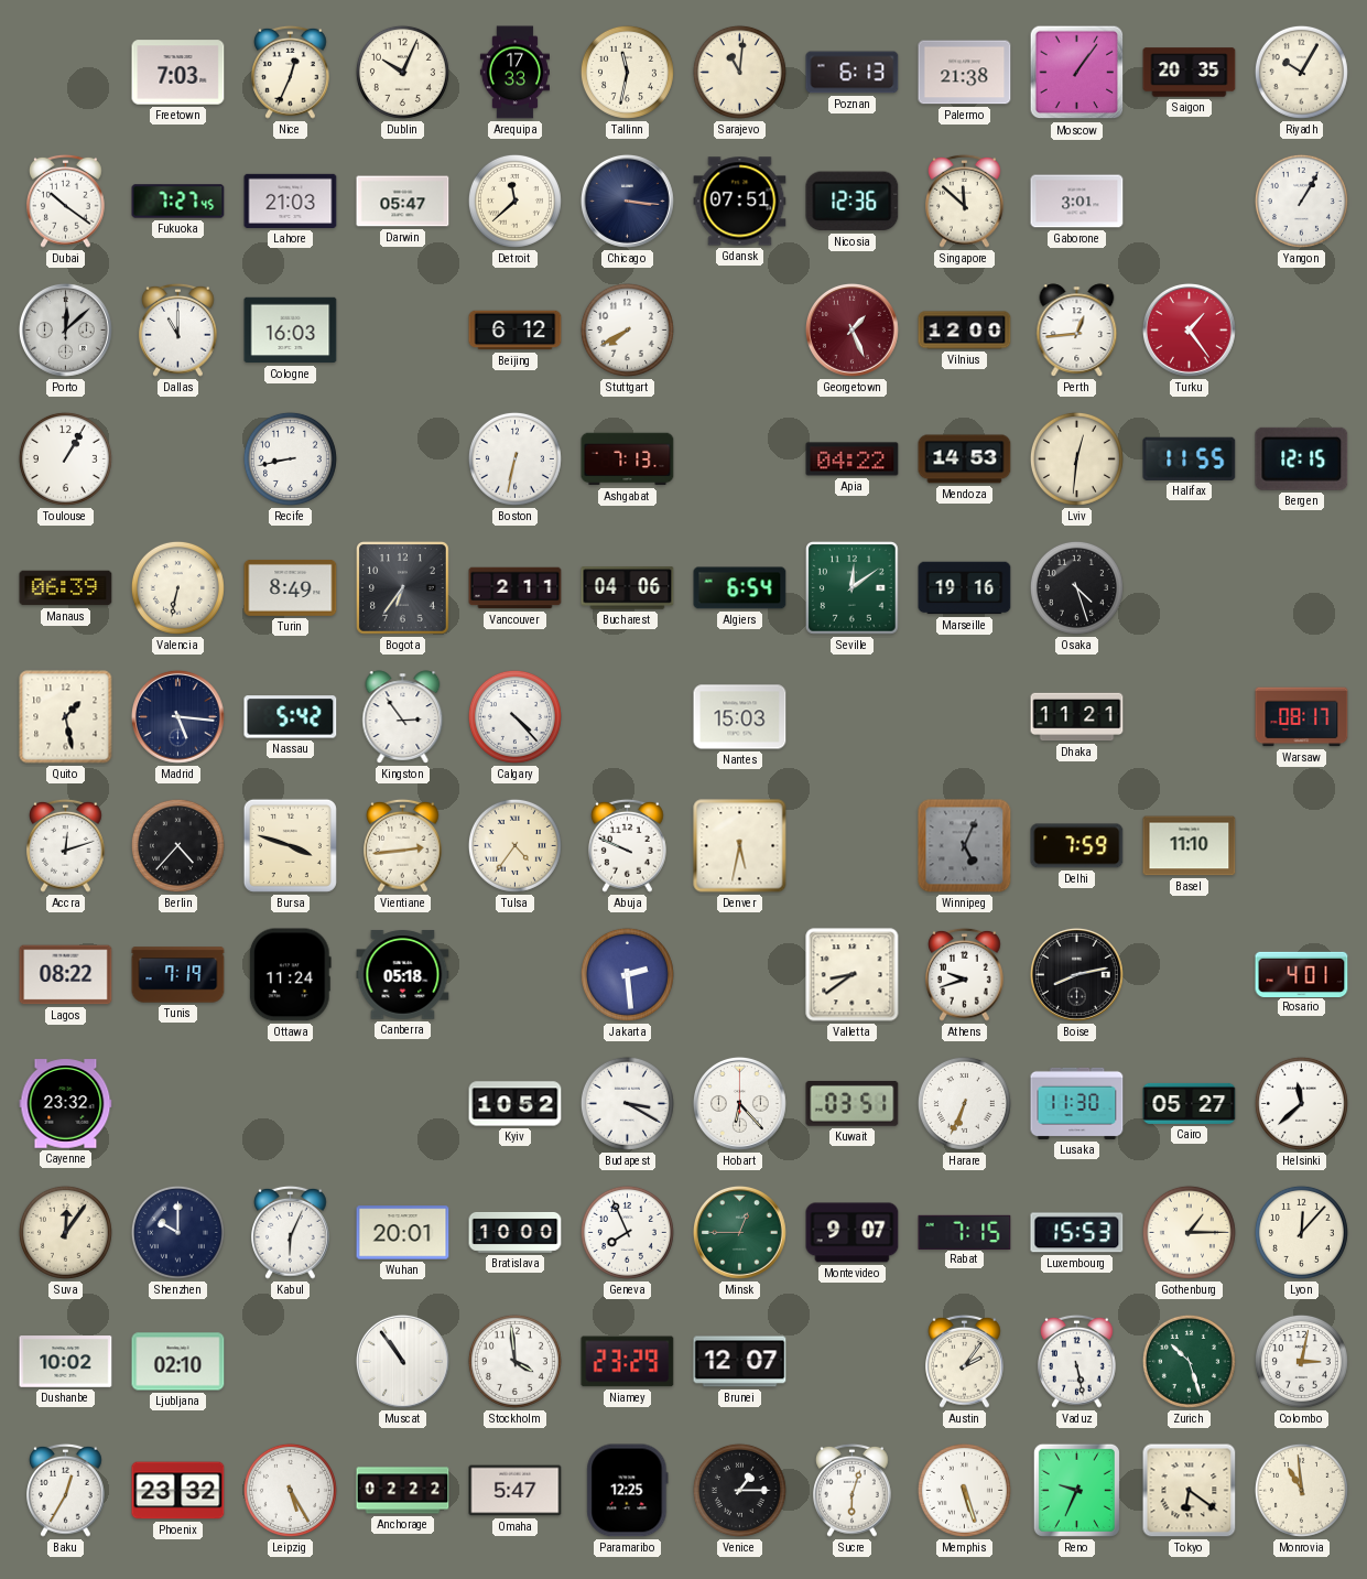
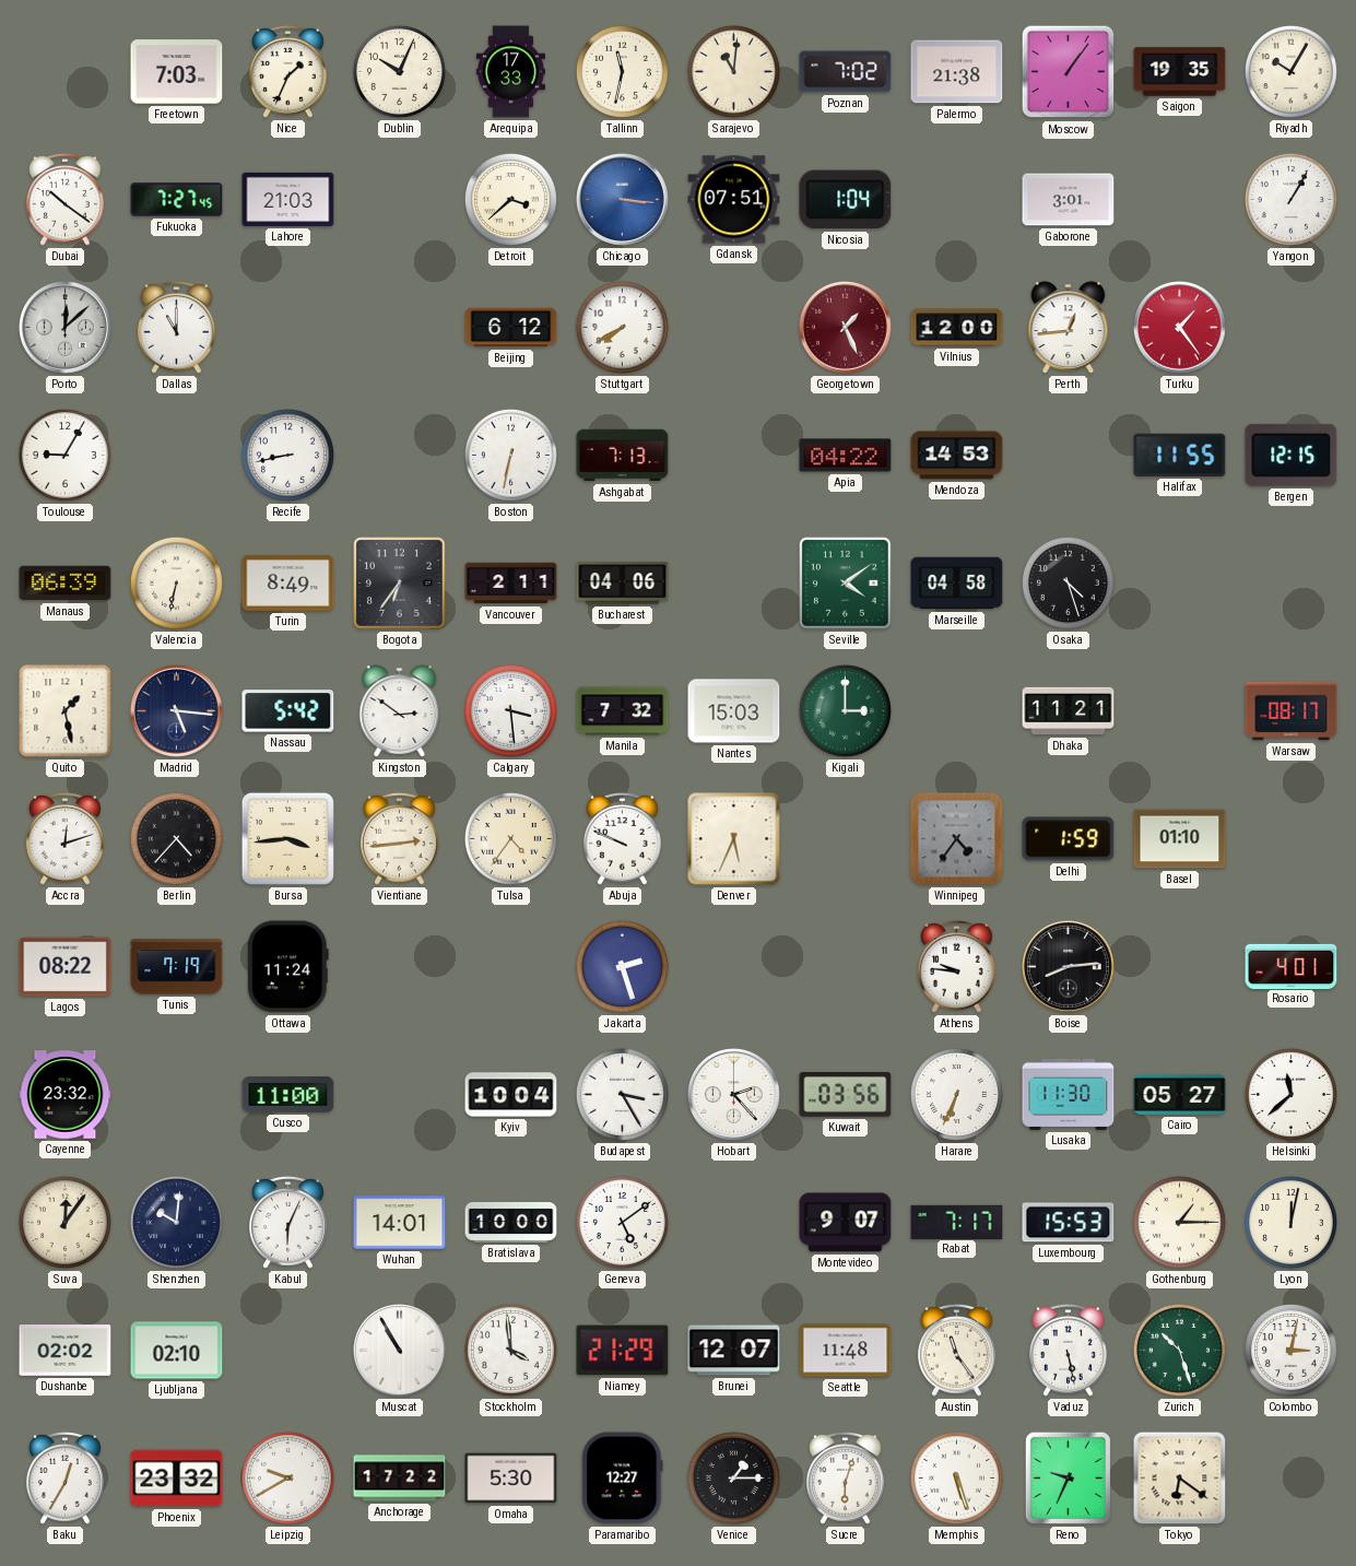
Nice: 12:34 -> 1:34 (288, 71)
Poznan: 6:13 -> 7:02 (846, 72)
Saigon: 20:35 -> 19:35 (1180, 72)
Darwin: 05:47 -> none (403, 202)
Detroit: 11:38 -> 3:38 (510, 199)
Chicago dial: navy -> blue (623, 200)
Nicosia: 12:36 -> 1:04 (846, 200)
Singapore: 11:52 -> none (965, 201)
Cologne: 16:03 -> none (291, 331)
Toulouse: 1:05 -> 9:05 (64, 455)
Lviv: 12:31 -> none (1076, 458)
Algiers: 6:54 -> none (740, 588)
Seville: 12:09 -> 4:09 (846, 584)
Marseille: 19:16 -> 04:58 (957, 584)
Kingston: 2:54 -> 2:51 (400, 711)
Calgary: 4:23 -> 3:29 (510, 710)
Manila: none -> 7:32 (623, 711)
Kigali: none -> 3:00 (845, 710)
Bursa: 3:48 -> 3:44 (287, 838)
Denver: 5:32 -> 5:34 (734, 839)
Winnipeg: 5:04 -> 4:36 (957, 839)
Delhi: 7:59 -> 1:59 (1069, 839)
Basel: 11:10 -> 01:10 (1180, 839)
Canberra: 05:18 -> none (403, 975)
Jakarta: 2:29 -> 2:27 (622, 966)
Valletta: 8:39 -> none (853, 975)
Athens: 9:42 -> 9:46 (957, 966)
Boise: 8:13 -> 8:14 (1069, 967)
Cusco: none -> 11:00 (288, 1094)
Kyiv: 10:52 -> 10:04 (511, 1095)
Budapest: 3:20 -> 3:25 (622, 1094)
Hobart: 6:23 -> 2:23 (734, 1095)
Kuwait: 03:51 -> 03:56 (846, 1094)
Shenzhen: 10:00 -> 10:01 (176, 1222)
Wuhan: 20:01 -> 14:01 (400, 1223)
Geneva: 7:56 -> 5:09 (622, 1222)
Minsk: 12:45 -> none (740, 1233)
Rabat: 7:15 -> 7:17 (957, 1222)
Lyon: 12:07 -> 12:02 (1290, 1222)
Dushanbe: 10:02 -> 02:02 (66, 1351)
Muscat: 10:54 -> 10:55 (400, 1351)
Niamey: 23:29 -> 21:29 (623, 1351)
Seattle: none -> 11:48 (846, 1351)
Austin: 2:06 -> 11:24 (957, 1350)
Leipzig: 5:25 -> 9:40 (287, 1477)
Anchorage: 02:22 -> 17:22 (400, 1479)
Omaha: 5:47 -> 5:30 (511, 1479)
Paramaribo: 12:25 -> 12:27 (623, 1479)
Monrovia: 10:59 -> none (1301, 1490)
